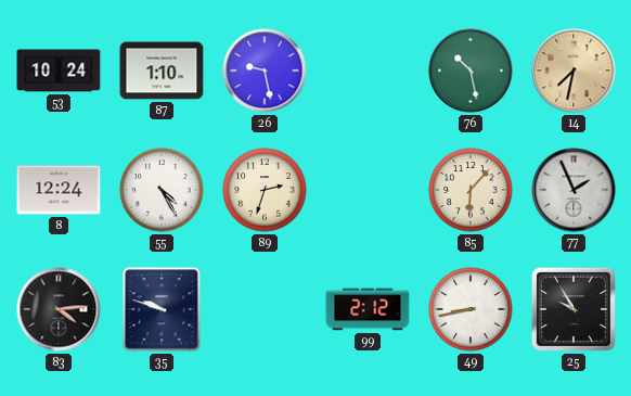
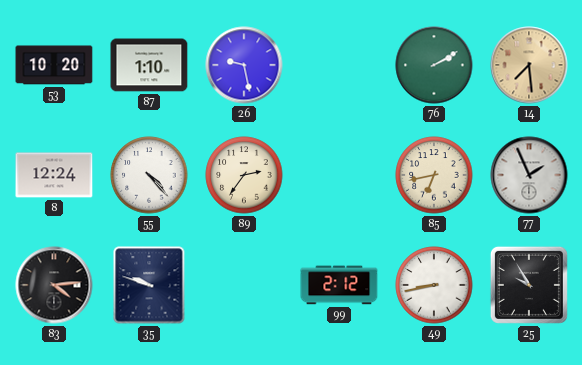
53: 10:24 -> 10:20 (54, 65)
76: 10:28 -> 2:10 (434, 65)
14: 7:32 -> 7:29 (529, 65)
55: 4:25 -> 4:23 (149, 175)
89: 2:33 -> 2:36 (244, 175)
85: 6:07 -> 6:43 (434, 175)
